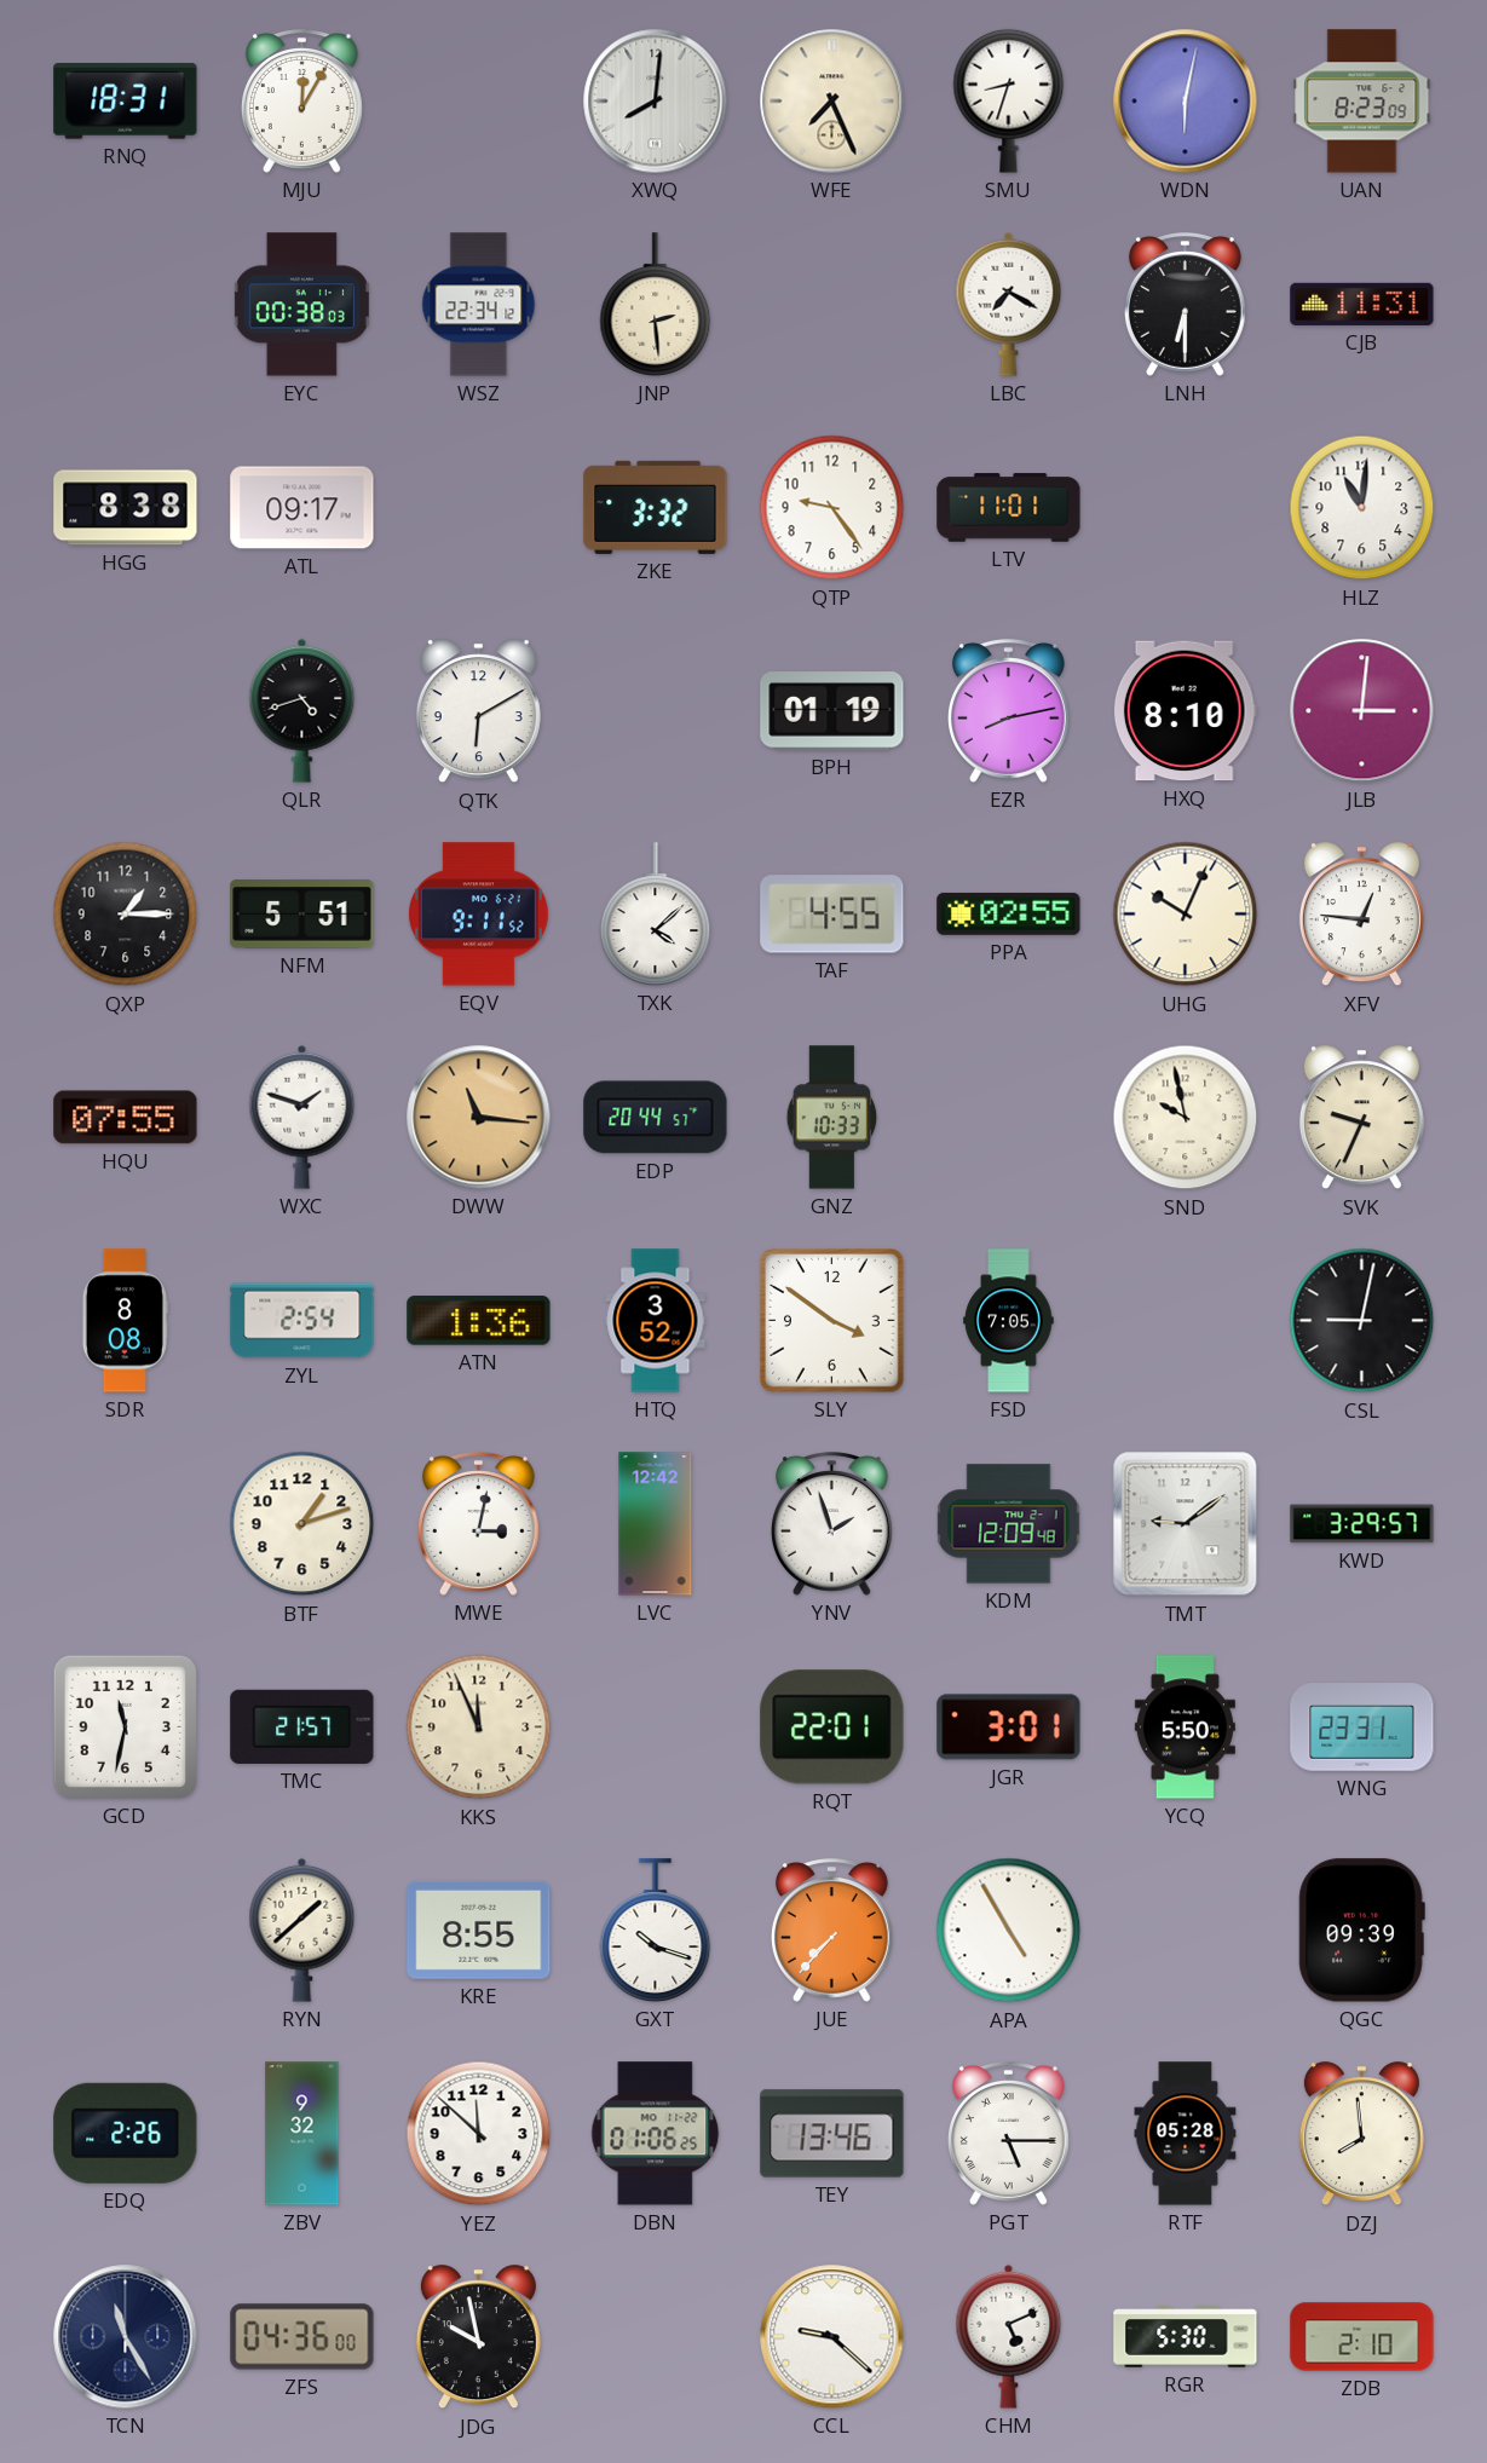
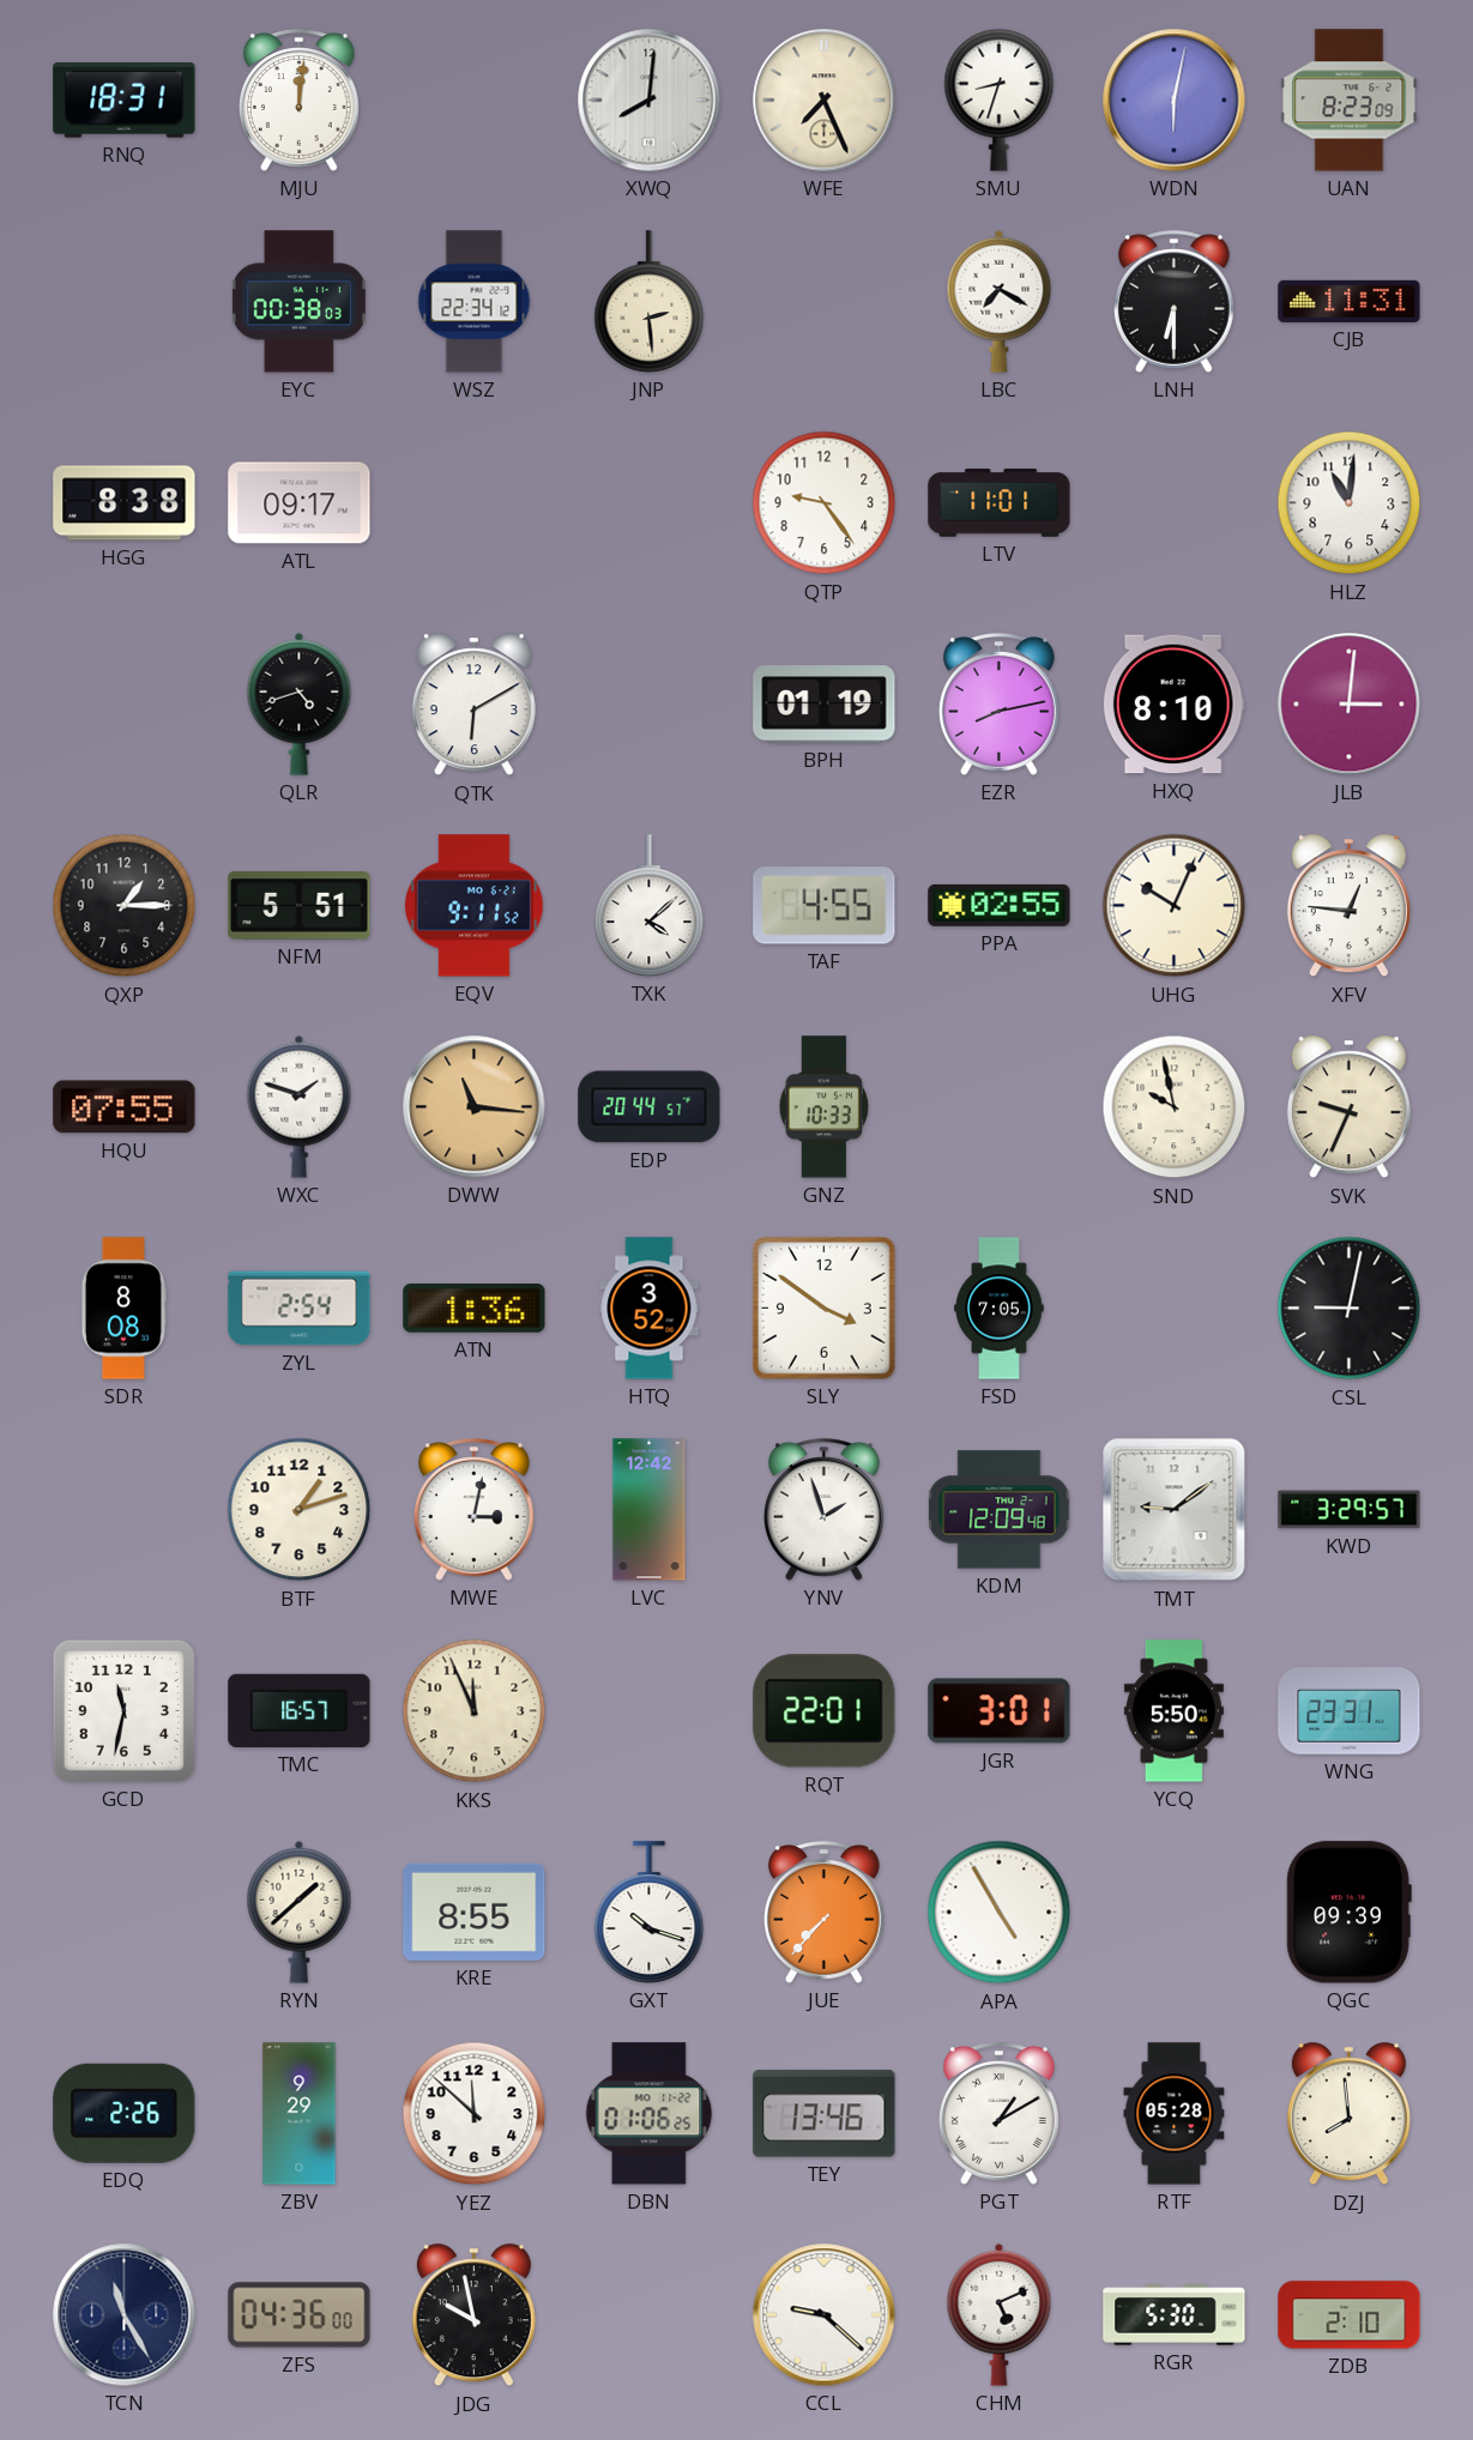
MJU: 12:05 -> 12:01 (298, 101)
ZKE: 3:32 -> none (656, 507)
TMC: 21:57 -> 16:57 (300, 1710)
ZBV: 9:32 -> 9:29 (300, 2114)
PGT: 5:15 -> 1:10 (998, 2114)
